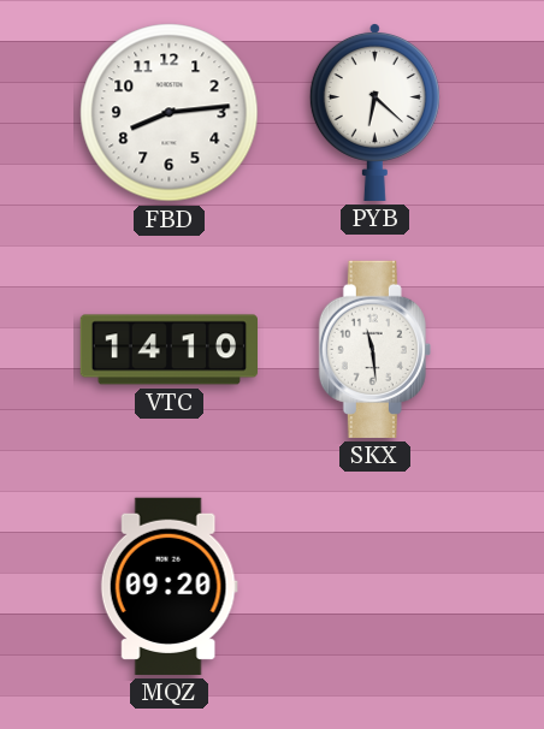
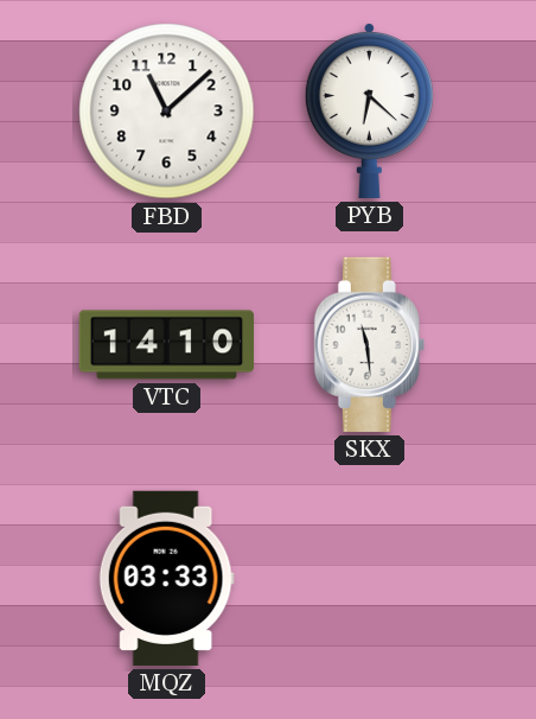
FBD: 8:14 -> 11:08 (167, 112)
MQZ: 09:20 -> 03:33 (166, 578)
